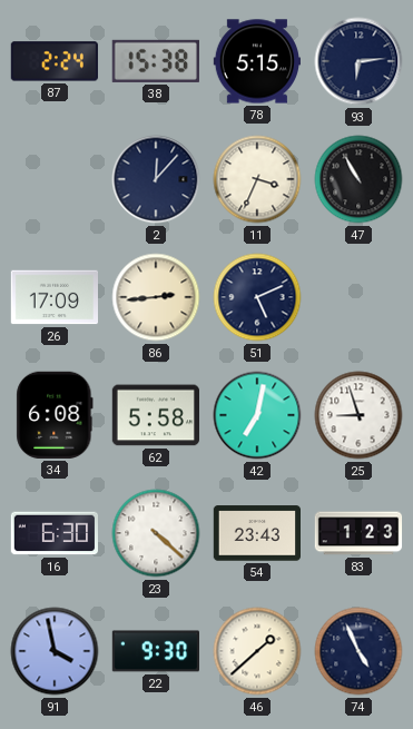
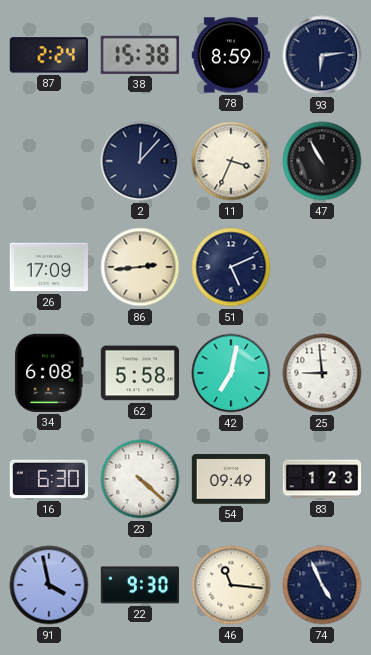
78: 5:15 -> 8:59 (230, 55)
25: 8:57 -> 8:59 (322, 373)
54: 23:43 -> 09:49 (230, 479)
46: 1:38 -> 11:16 (231, 585)
